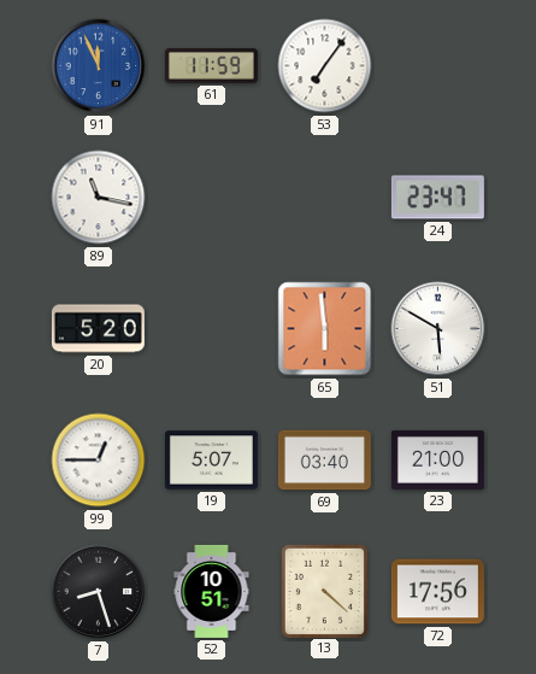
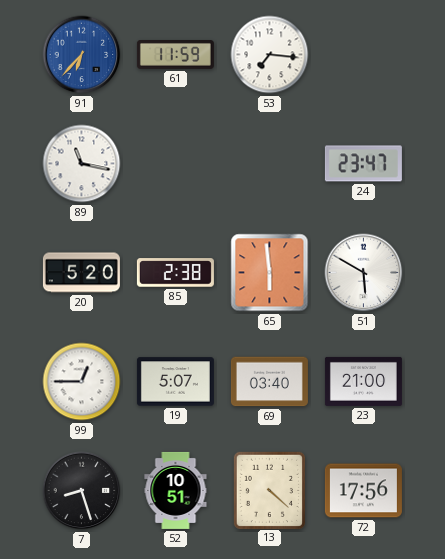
91: 11:56 -> 6:37 (82, 55)
53: 7:06 -> 7:16 (270, 55)
85: none -> 2:38 (175, 273)
